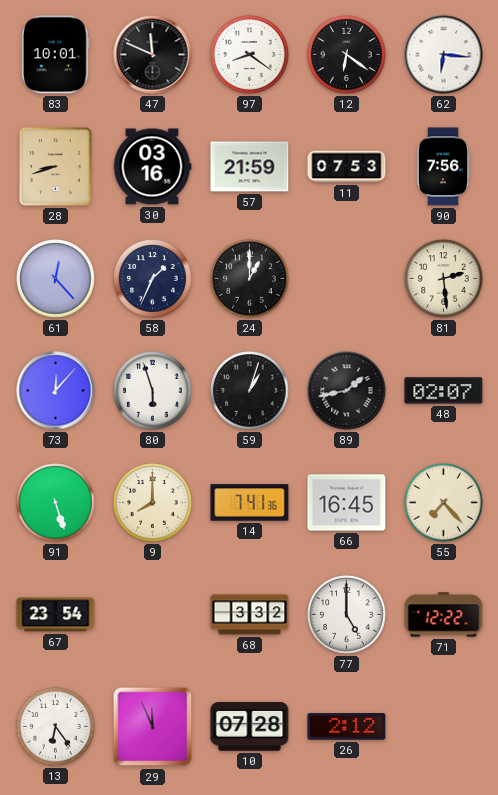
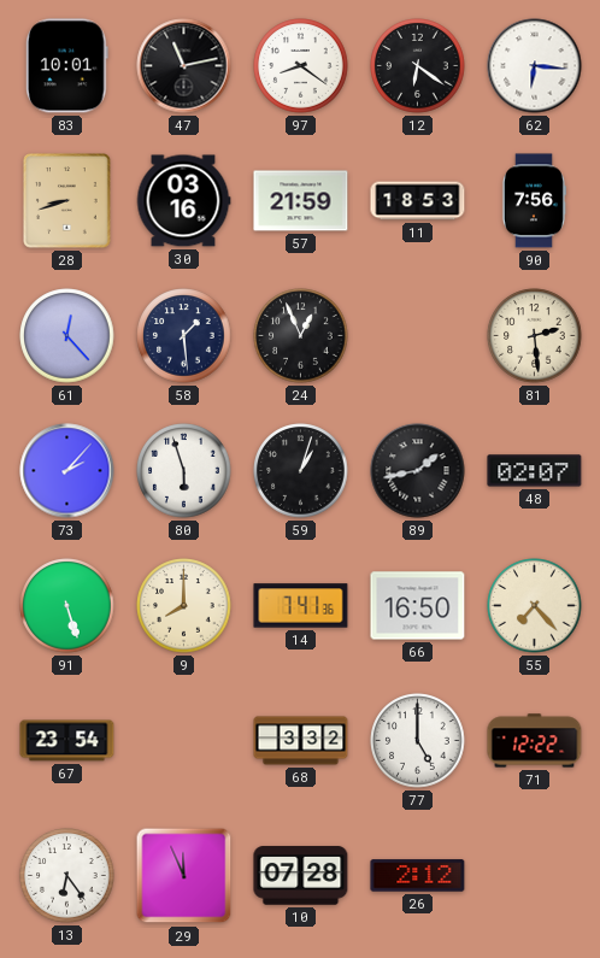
47: 11:49 -> 11:13 (184, 66)
11: 07:53 -> 18:53 (418, 201)
58: 1:34 -> 1:29 (184, 336)
24: 1:00 -> 12:56 (301, 336)
73: 12:07 -> 2:07 (67, 471)
66: 16:45 -> 16:50 (418, 606)
